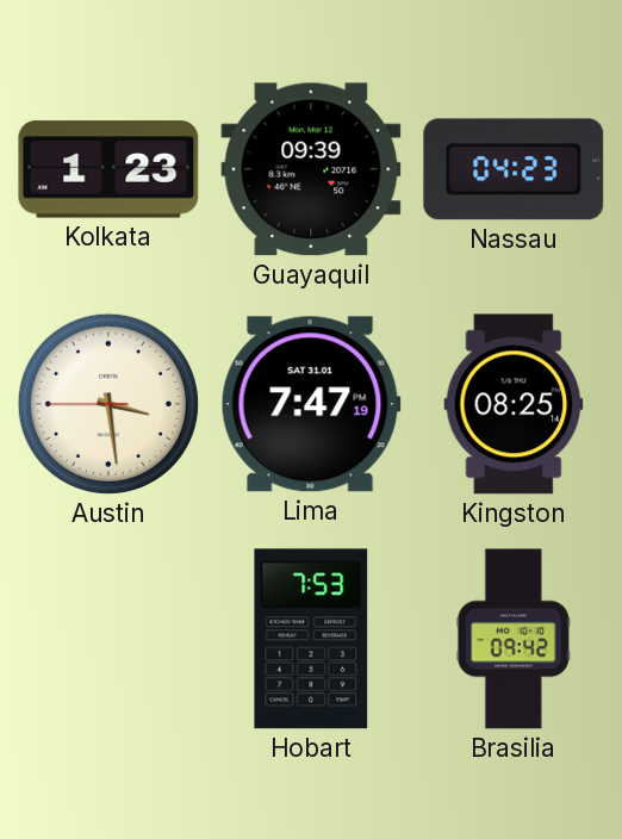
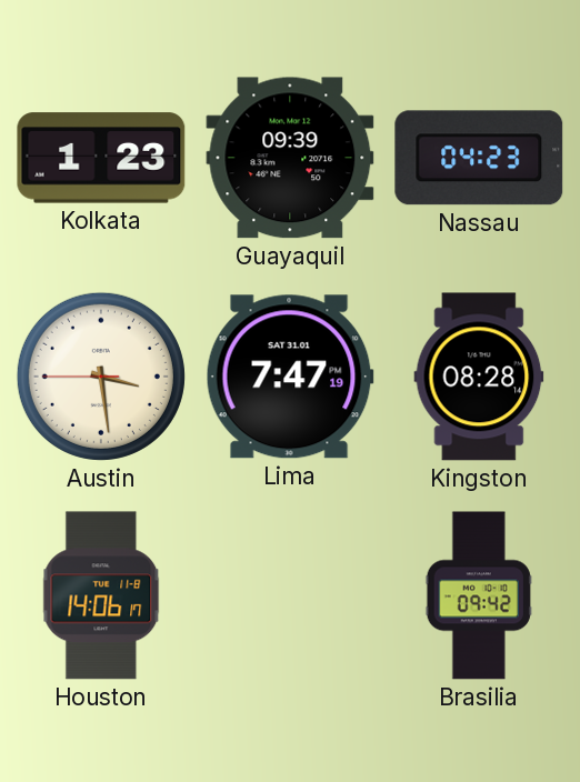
Kingston: 08:25 -> 08:28 (479, 377)
Houston: none -> 14:06 (101, 595)
Hobart: 7:53 -> none (311, 639)
